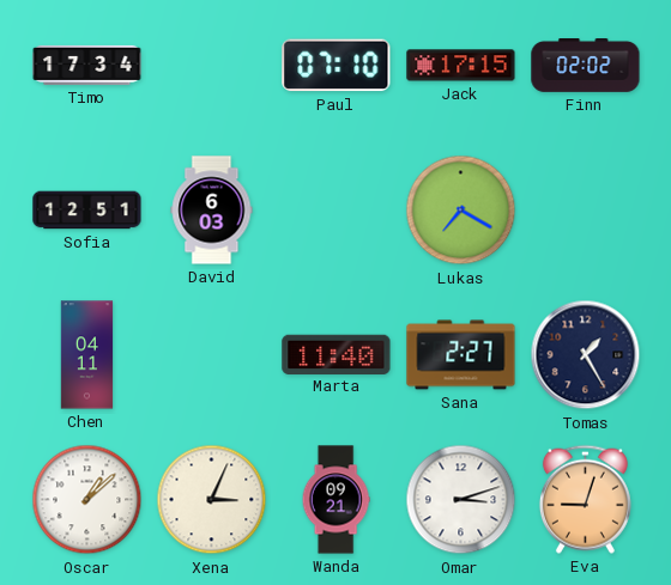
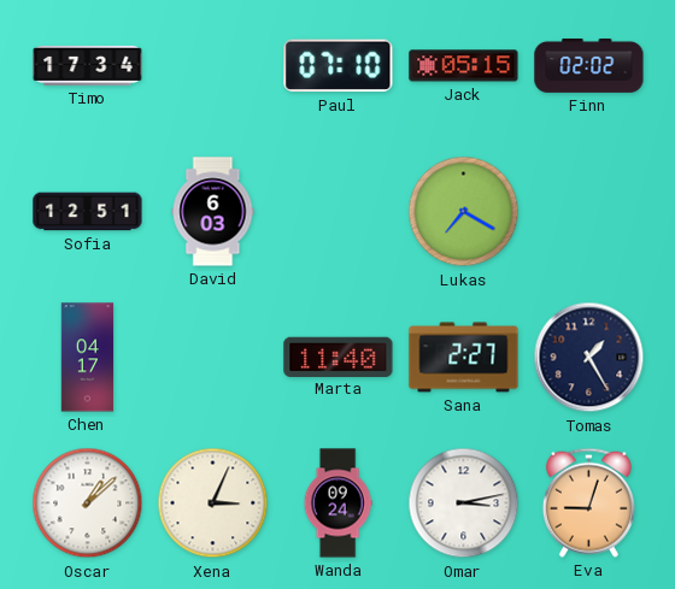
Jack: 17:15 -> 05:15 (464, 66)
Chen: 04:11 -> 04:17 (88, 358)
Wanda: 09:21 -> 09:24 (337, 503)
Omar: 3:12 -> 3:13 (464, 503)
